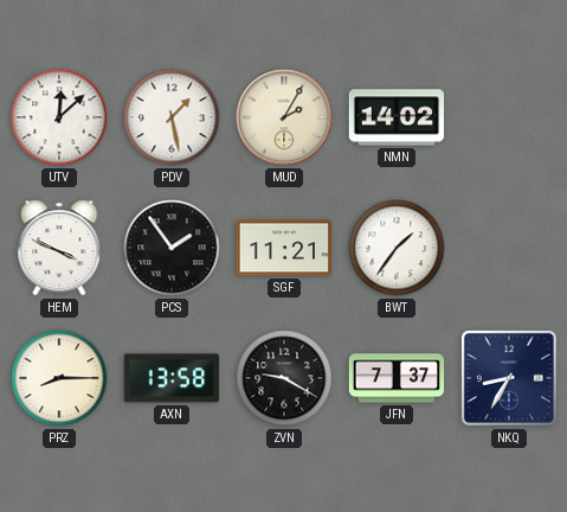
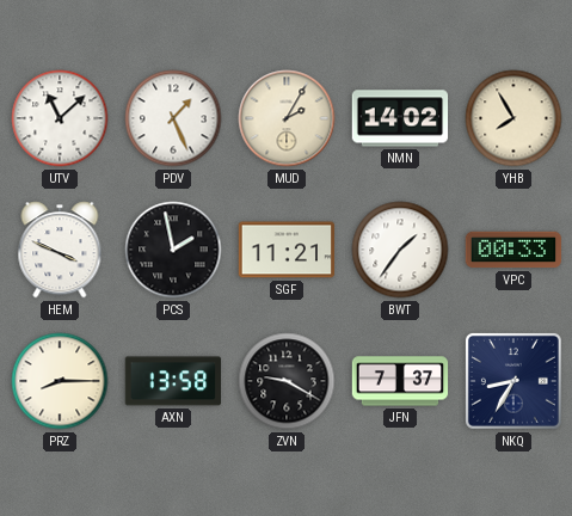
UTV: 12:08 -> 11:08 (60, 118)
PDV: 1:28 -> 1:26 (173, 118)
YHB: none -> 7:55 (513, 118)
PCS: 1:54 -> 1:58 (173, 250)
VPC: none -> 00:33 (513, 250)
